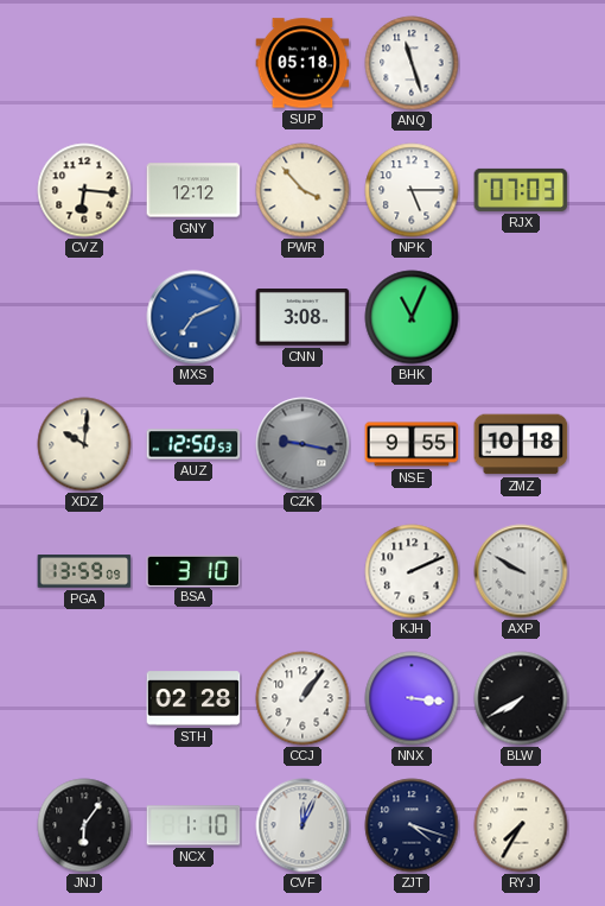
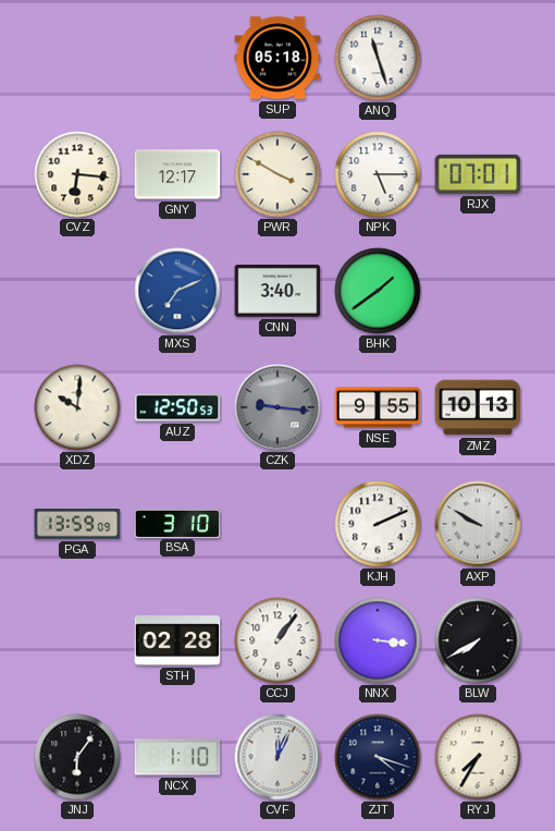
GNY: 12:12 -> 12:17 (177, 174)
PWR: 3:53 -> 3:50 (277, 174)
RJX: 07:03 -> 07:01 (478, 174)
CNN: 3:08 -> 3:40 (277, 292)
BHK: 11:04 -> 1:39 (378, 291)
CZK: 9:17 -> 9:16 (277, 407)
ZMZ: 10:18 -> 10:13 (478, 407)
